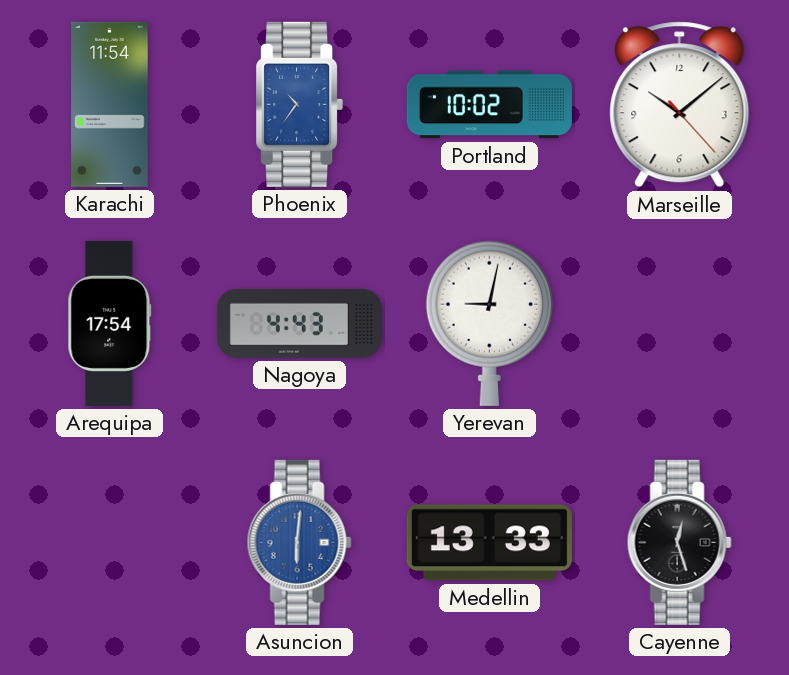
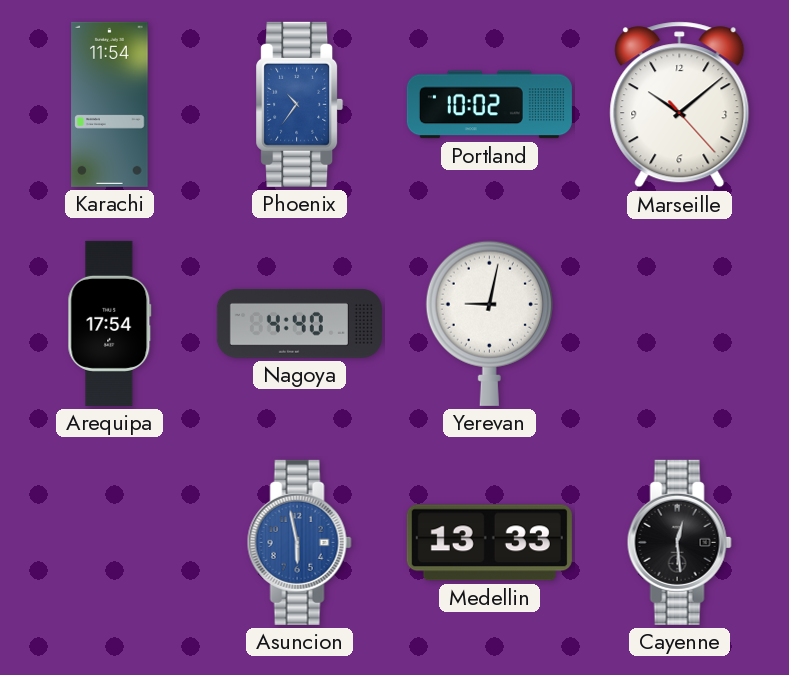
Nagoya: 4:43 -> 4:40 (299, 323)
Asuncion: 6:01 -> 5:58 (299, 542)
Cayenne: 12:27 -> 12:29 (679, 542)
